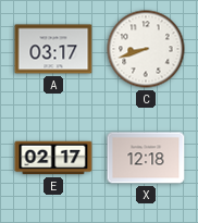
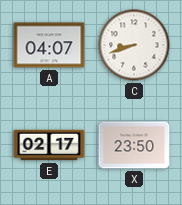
A: 03:17 -> 04:07 (49, 45)
X: 12:18 -> 23:50 (134, 145)
